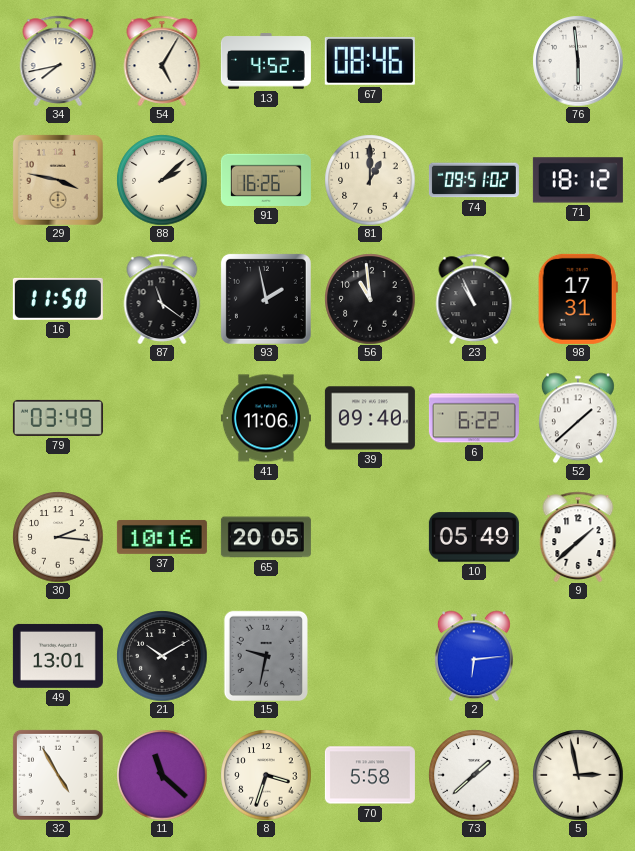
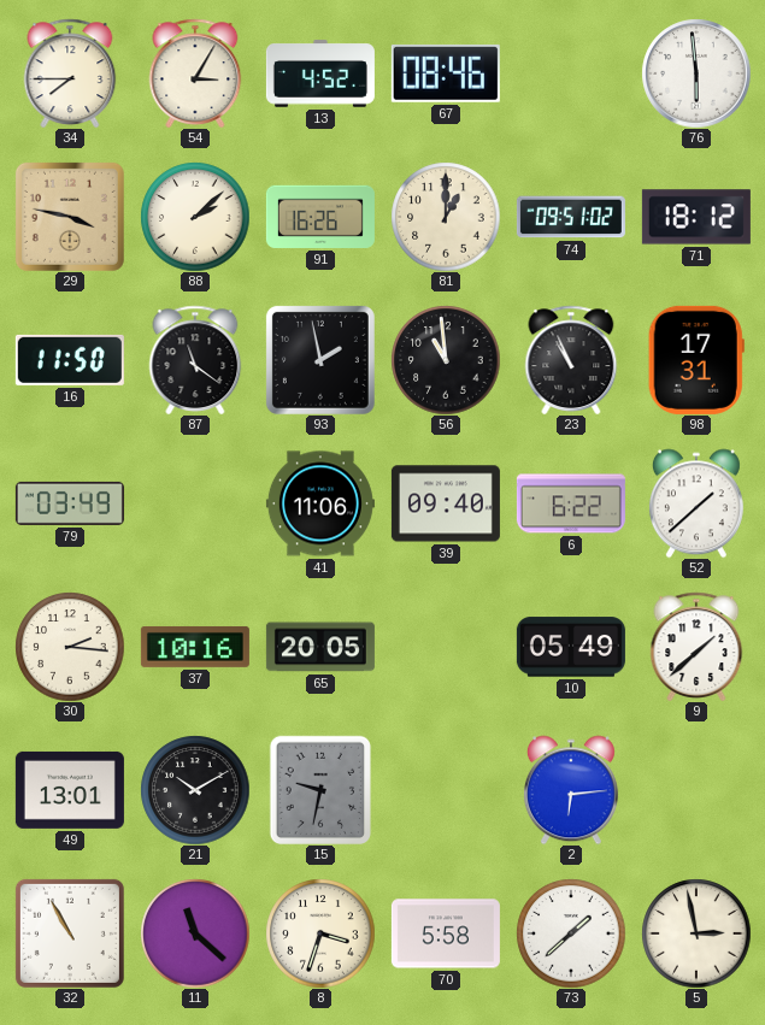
34: 7:43 -> 7:45 (70, 72)
54: 5:05 -> 3:05 (195, 72)
32: 4:55 -> 10:55 (70, 933)
